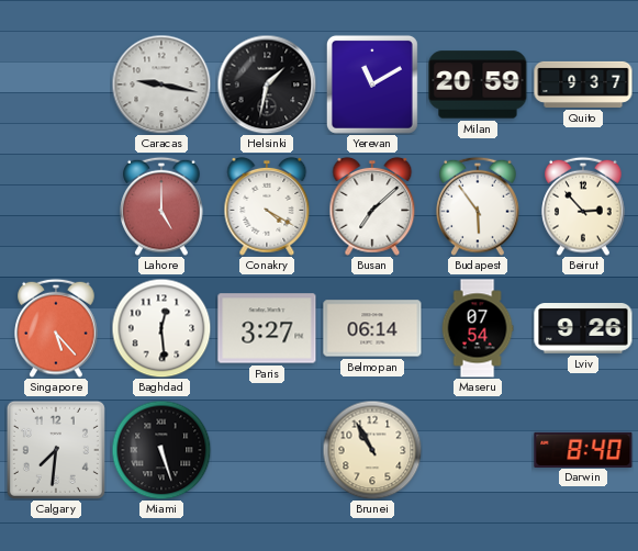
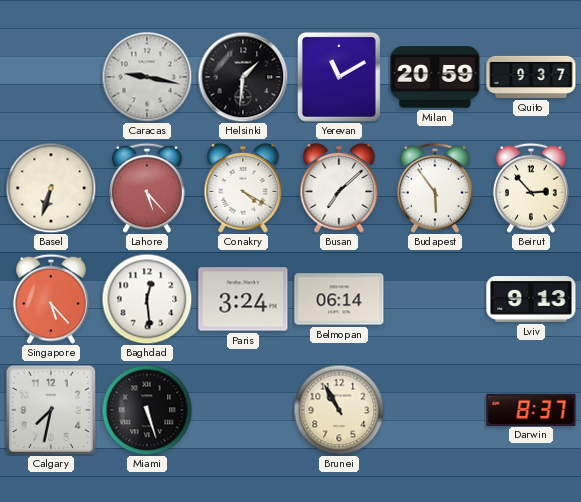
Helsinki: 1:32 -> 1:31 (243, 77)
Basel: none -> 6:33 (51, 188)
Lahore: 5:00 -> 5:23 (147, 188)
Paris: 3:27 -> 3:24 (243, 299)
Maseru: 07:54 -> none (478, 328)
Lviv: 9:26 -> 9:13 (531, 300)
Calgary: 7:31 -> 7:32 (51, 410)
Darwin: 8:40 -> 8:37 (531, 409)
